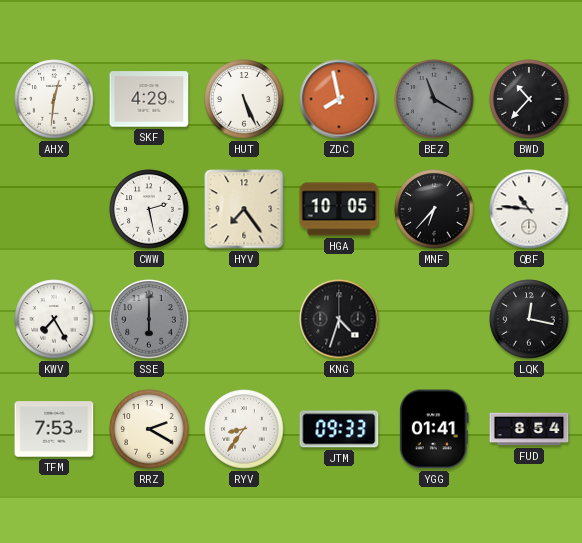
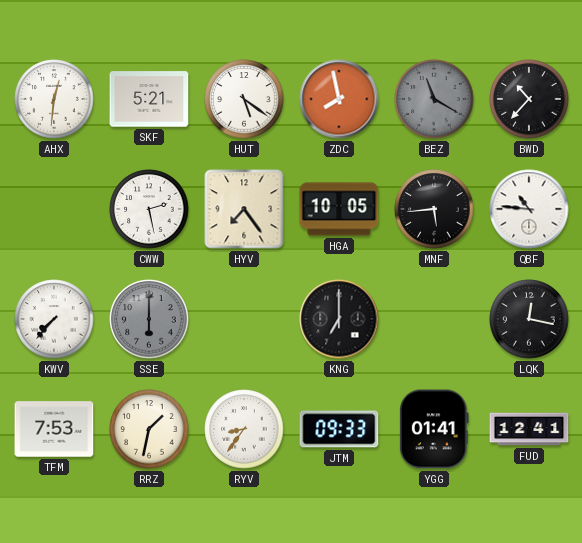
SKF: 4:29 -> 5:21 (149, 99)
HUT: 5:26 -> 5:21 (244, 99)
MNF: 6:37 -> 5:44 (434, 209)
KWV: 7:25 -> 7:37 (54, 319)
KNG: 4:33 -> 7:00 (339, 319)
RRZ: 2:20 -> 1:32 (149, 429)
FUD: 8:54 -> 12:41 (529, 429)
